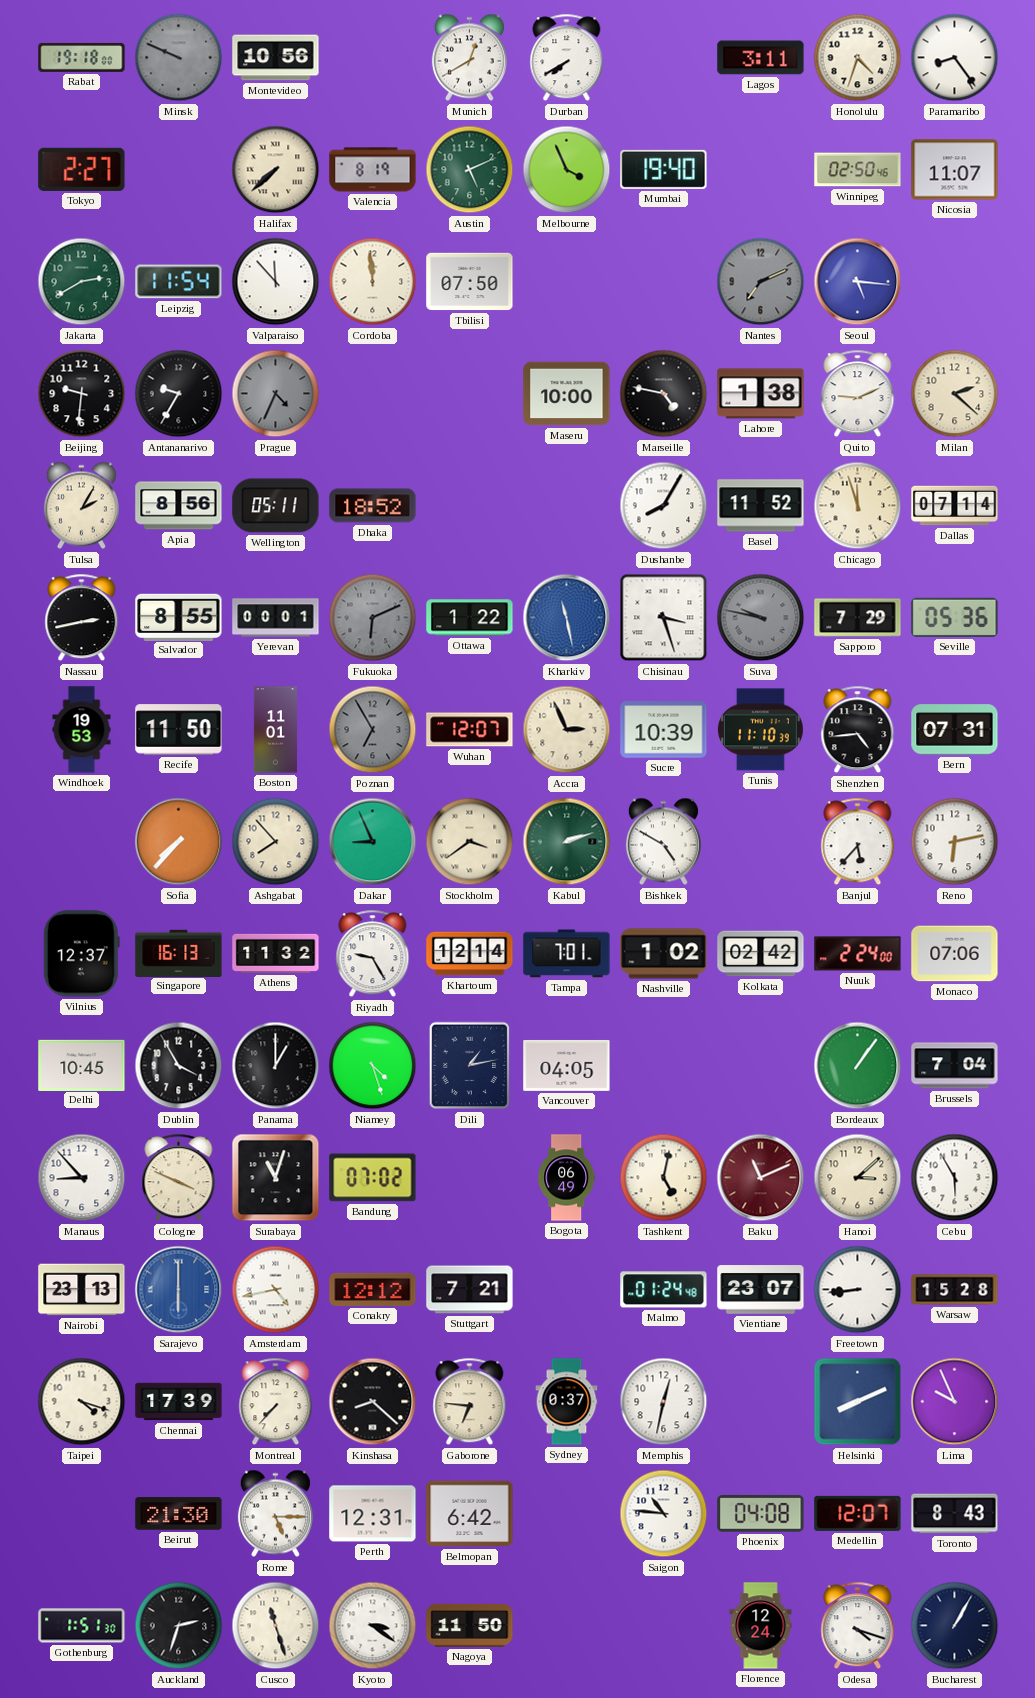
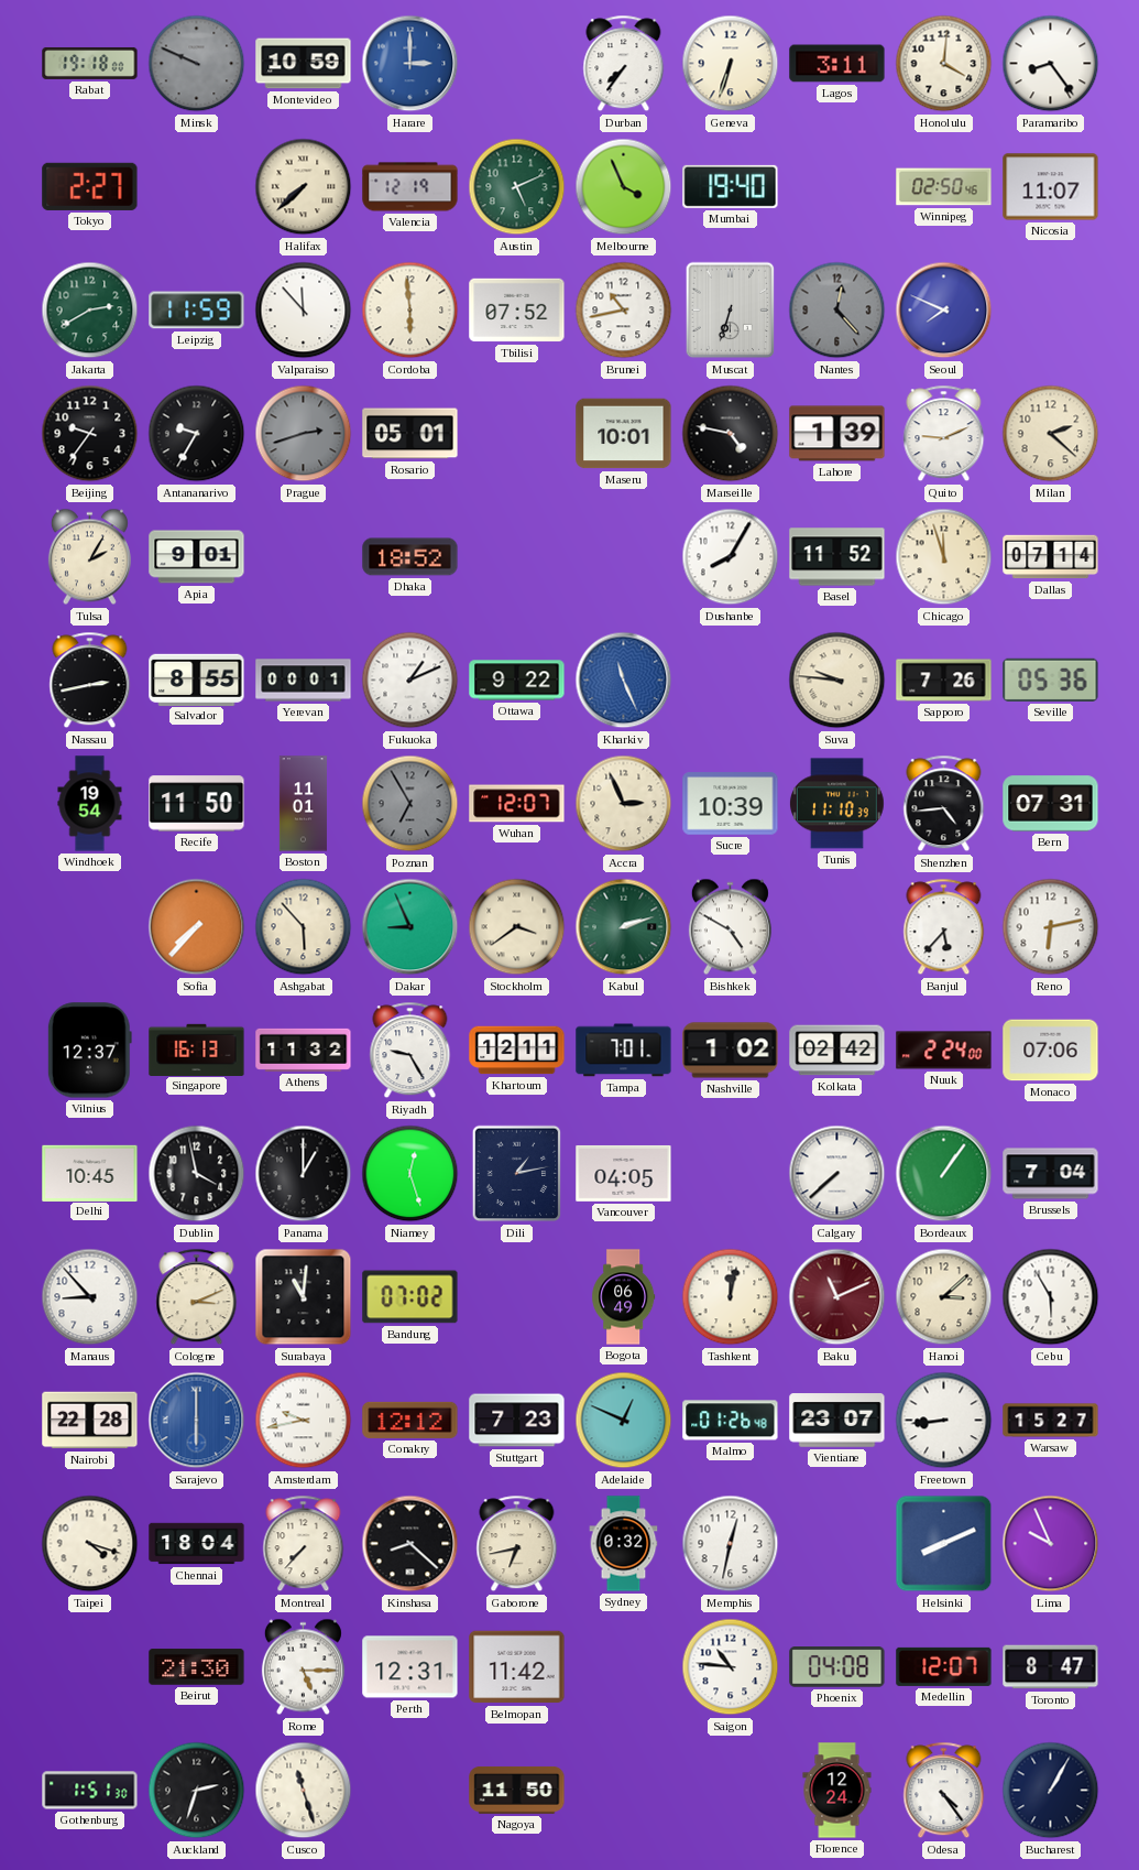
Montevideo: 10:56 -> 10:59 (304, 64)
Harare: none -> 3:00 (410, 64)
Munich: 12:40 -> none (469, 58)
Durban: 7:40 -> 7:36 (624, 64)
Geneva: none -> 6:33 (731, 64)
Honolulu: 4:33 -> 4:01 (944, 64)
Valencia: 8:19 -> 12:19 (410, 187)
Leipzig: 11:54 -> 11:59 (197, 311)
Cordoba: 11:59 -> 5:59 (410, 311)
Tbilisi: 07:50 -> 07:52 (517, 311)
Brunei: none -> 10:43 (624, 311)
Muscat: none -> 6:33 (731, 311)
Nantes: 7:11 -> 12:23 (837, 311)
Seoul: 5:16 -> 7:49 (944, 311)
Beijing: 9:31 -> 9:36 (90, 434)
Prague: 4:34 -> 2:42 (304, 434)
Rosario: none -> 05:01 (410, 434)
Maseru: 10:00 -> 10:01 (624, 434)
Lahore: 1:38 -> 1:39 (837, 434)
Apia: 8:56 -> 9:01 (197, 557)
Wellington: 05:11 -> none (276, 506)
Fukuoka: 6:11 -> 1:11 (410, 681)
Fukuoka dial: grey -> white (410, 681)
Ottawa: 1:22 -> 9:22 (517, 681)
Kharkiv: 11:28 -> 11:26 (624, 681)
Chisinau: 3:27 -> none (664, 618)
Suva: 9:47 -> 9:46 (837, 681)
Suva dial: grey -> cream (837, 681)
Sapporo: 7:29 -> 7:26 (944, 681)
Windhoek: 19:53 -> 19:54 (90, 804)
Ashgabat: 7:53 -> 5:53 (304, 927)
Khartoum: 12:14 -> 12:11 (517, 1051)
Dublin: 3:55 -> 3:58 (197, 1174)
Niamey: 4:27 -> 12:27 (410, 1174)
Calgary: none -> 7:38 (837, 1174)
Cologne: 3:49 -> 3:11 (197, 1297)
Surabaya: 11:03 -> 11:01 (304, 1297)
Tashkent: 5:02 -> 12:02 (731, 1297)
Nairobi: 23:13 -> 22:28 (90, 1421)
Amsterdam: 4:43 -> 9:43 (304, 1421)
Stuttgart: 7:21 -> 7:23 (517, 1421)
Adelaide: none -> 12:49 (624, 1421)
Malmo: 01:24 -> 01:26 (731, 1421)
Warsaw: 15:28 -> 15:27 (1051, 1421)
Chennai: 17:39 -> 18:04 (197, 1544)
Gaborone: 6:46 -> 6:43 (517, 1544)
Sydney: 0:37 -> 0:32 (624, 1544)
Belmopan: 6:42 -> 11:42 (517, 1667)
Toronto: 8:43 -> 8:47 (1051, 1667)
Kyoto: 3:21 -> none (373, 1626)
Odesa: 4:18 -> 4:24 (944, 1791)
